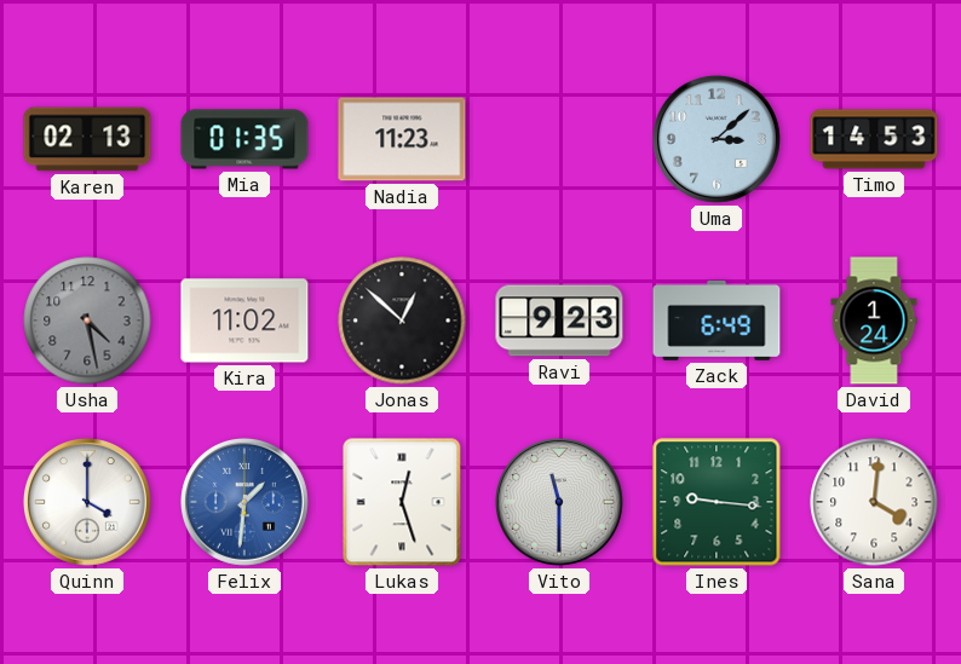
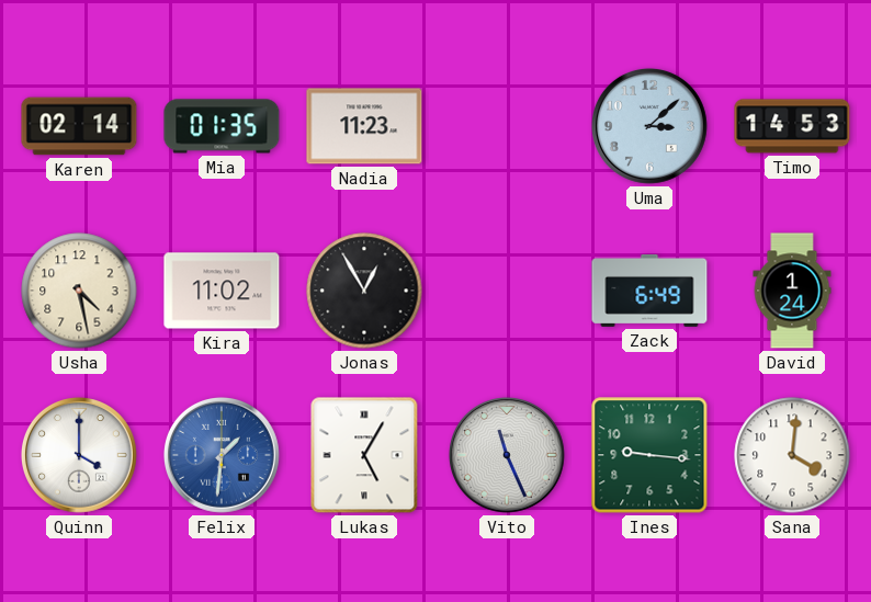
Karen: 02:13 -> 02:14 (79, 126)
Usha dial: grey -> cream (79, 291)
Jonas: 12:52 -> 12:55 (364, 291)
Ravi: 9:23 -> none (559, 321)
Lukas: 12:27 -> 5:05 (364, 455)
Vito: 11:30 -> 11:26 (507, 455)
